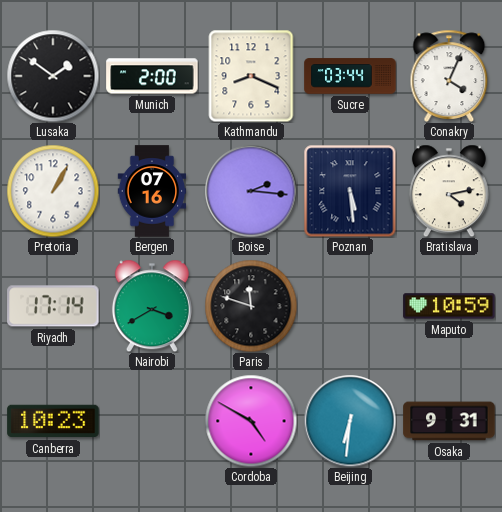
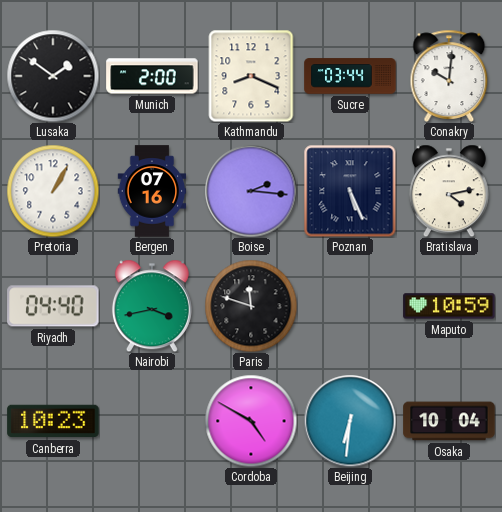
Conakry: 4:04 -> 10:01 (449, 76)
Poznan: 5:29 -> 5:26 (350, 191)
Riyadh: 17:14 -> 04:40 (53, 306)
Nairobi: 3:40 -> 3:43 (152, 306)
Osaka: 9:31 -> 10:04 (449, 421)
